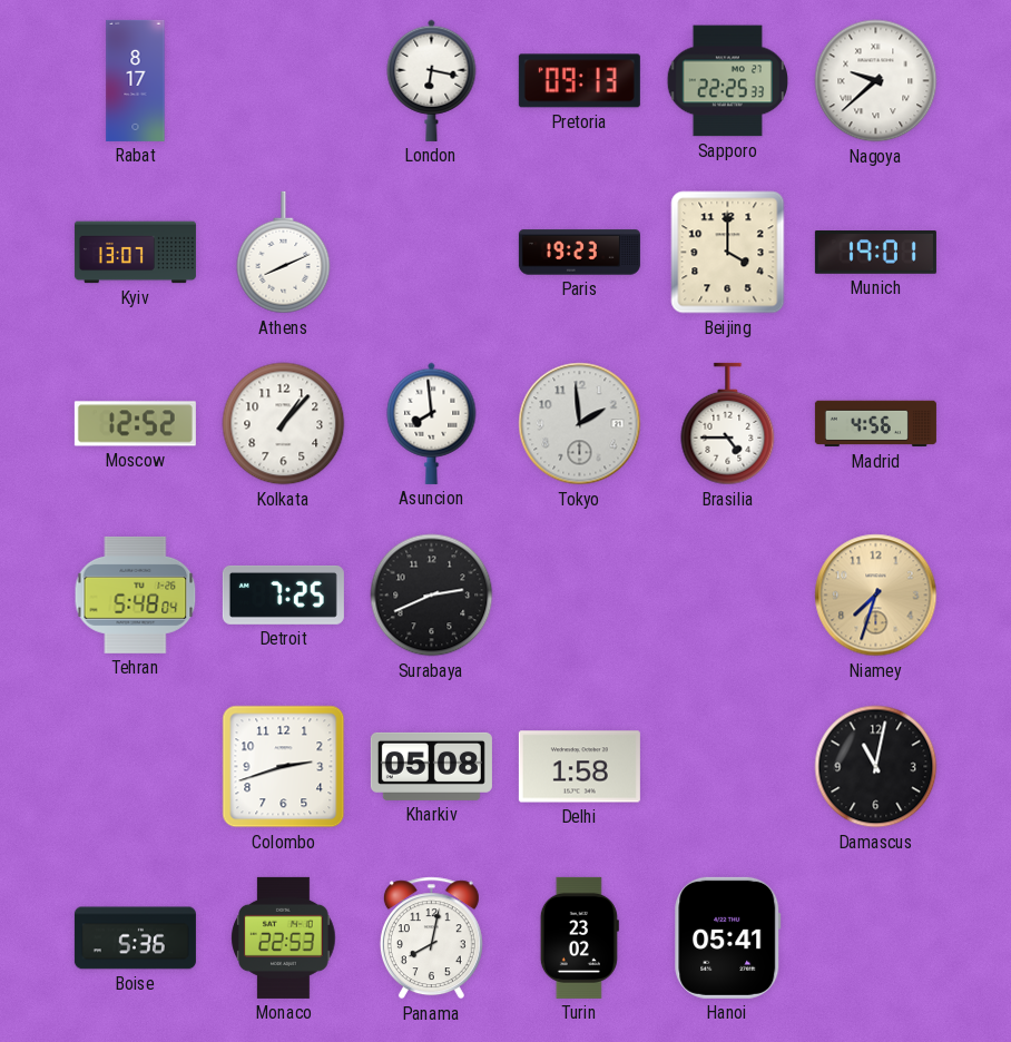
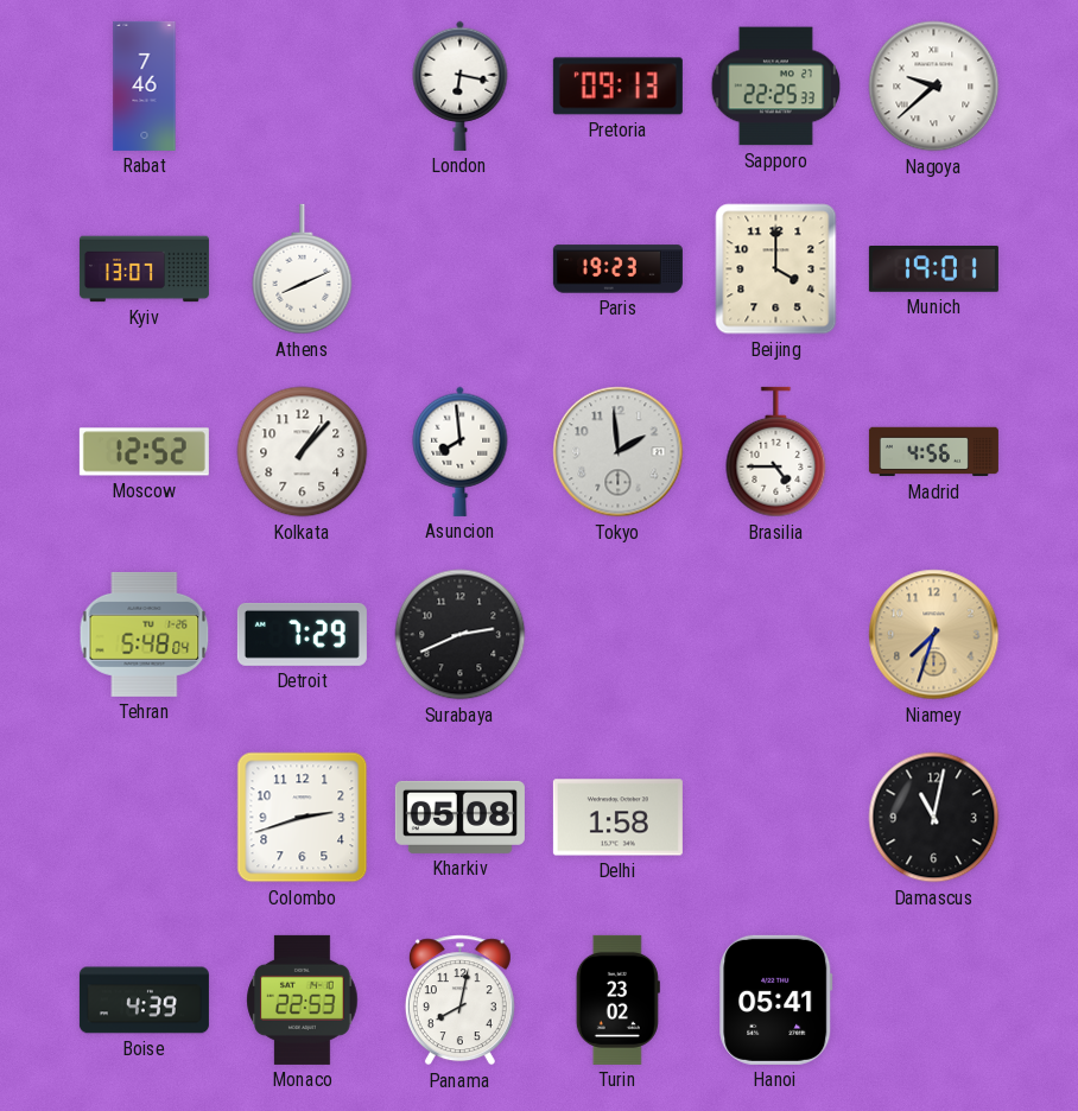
Rabat: 8:17 -> 7:46 (145, 85)
Detroit: 7:25 -> 7:29 (302, 634)
Boise: 5:36 -> 4:39 (144, 1001)
